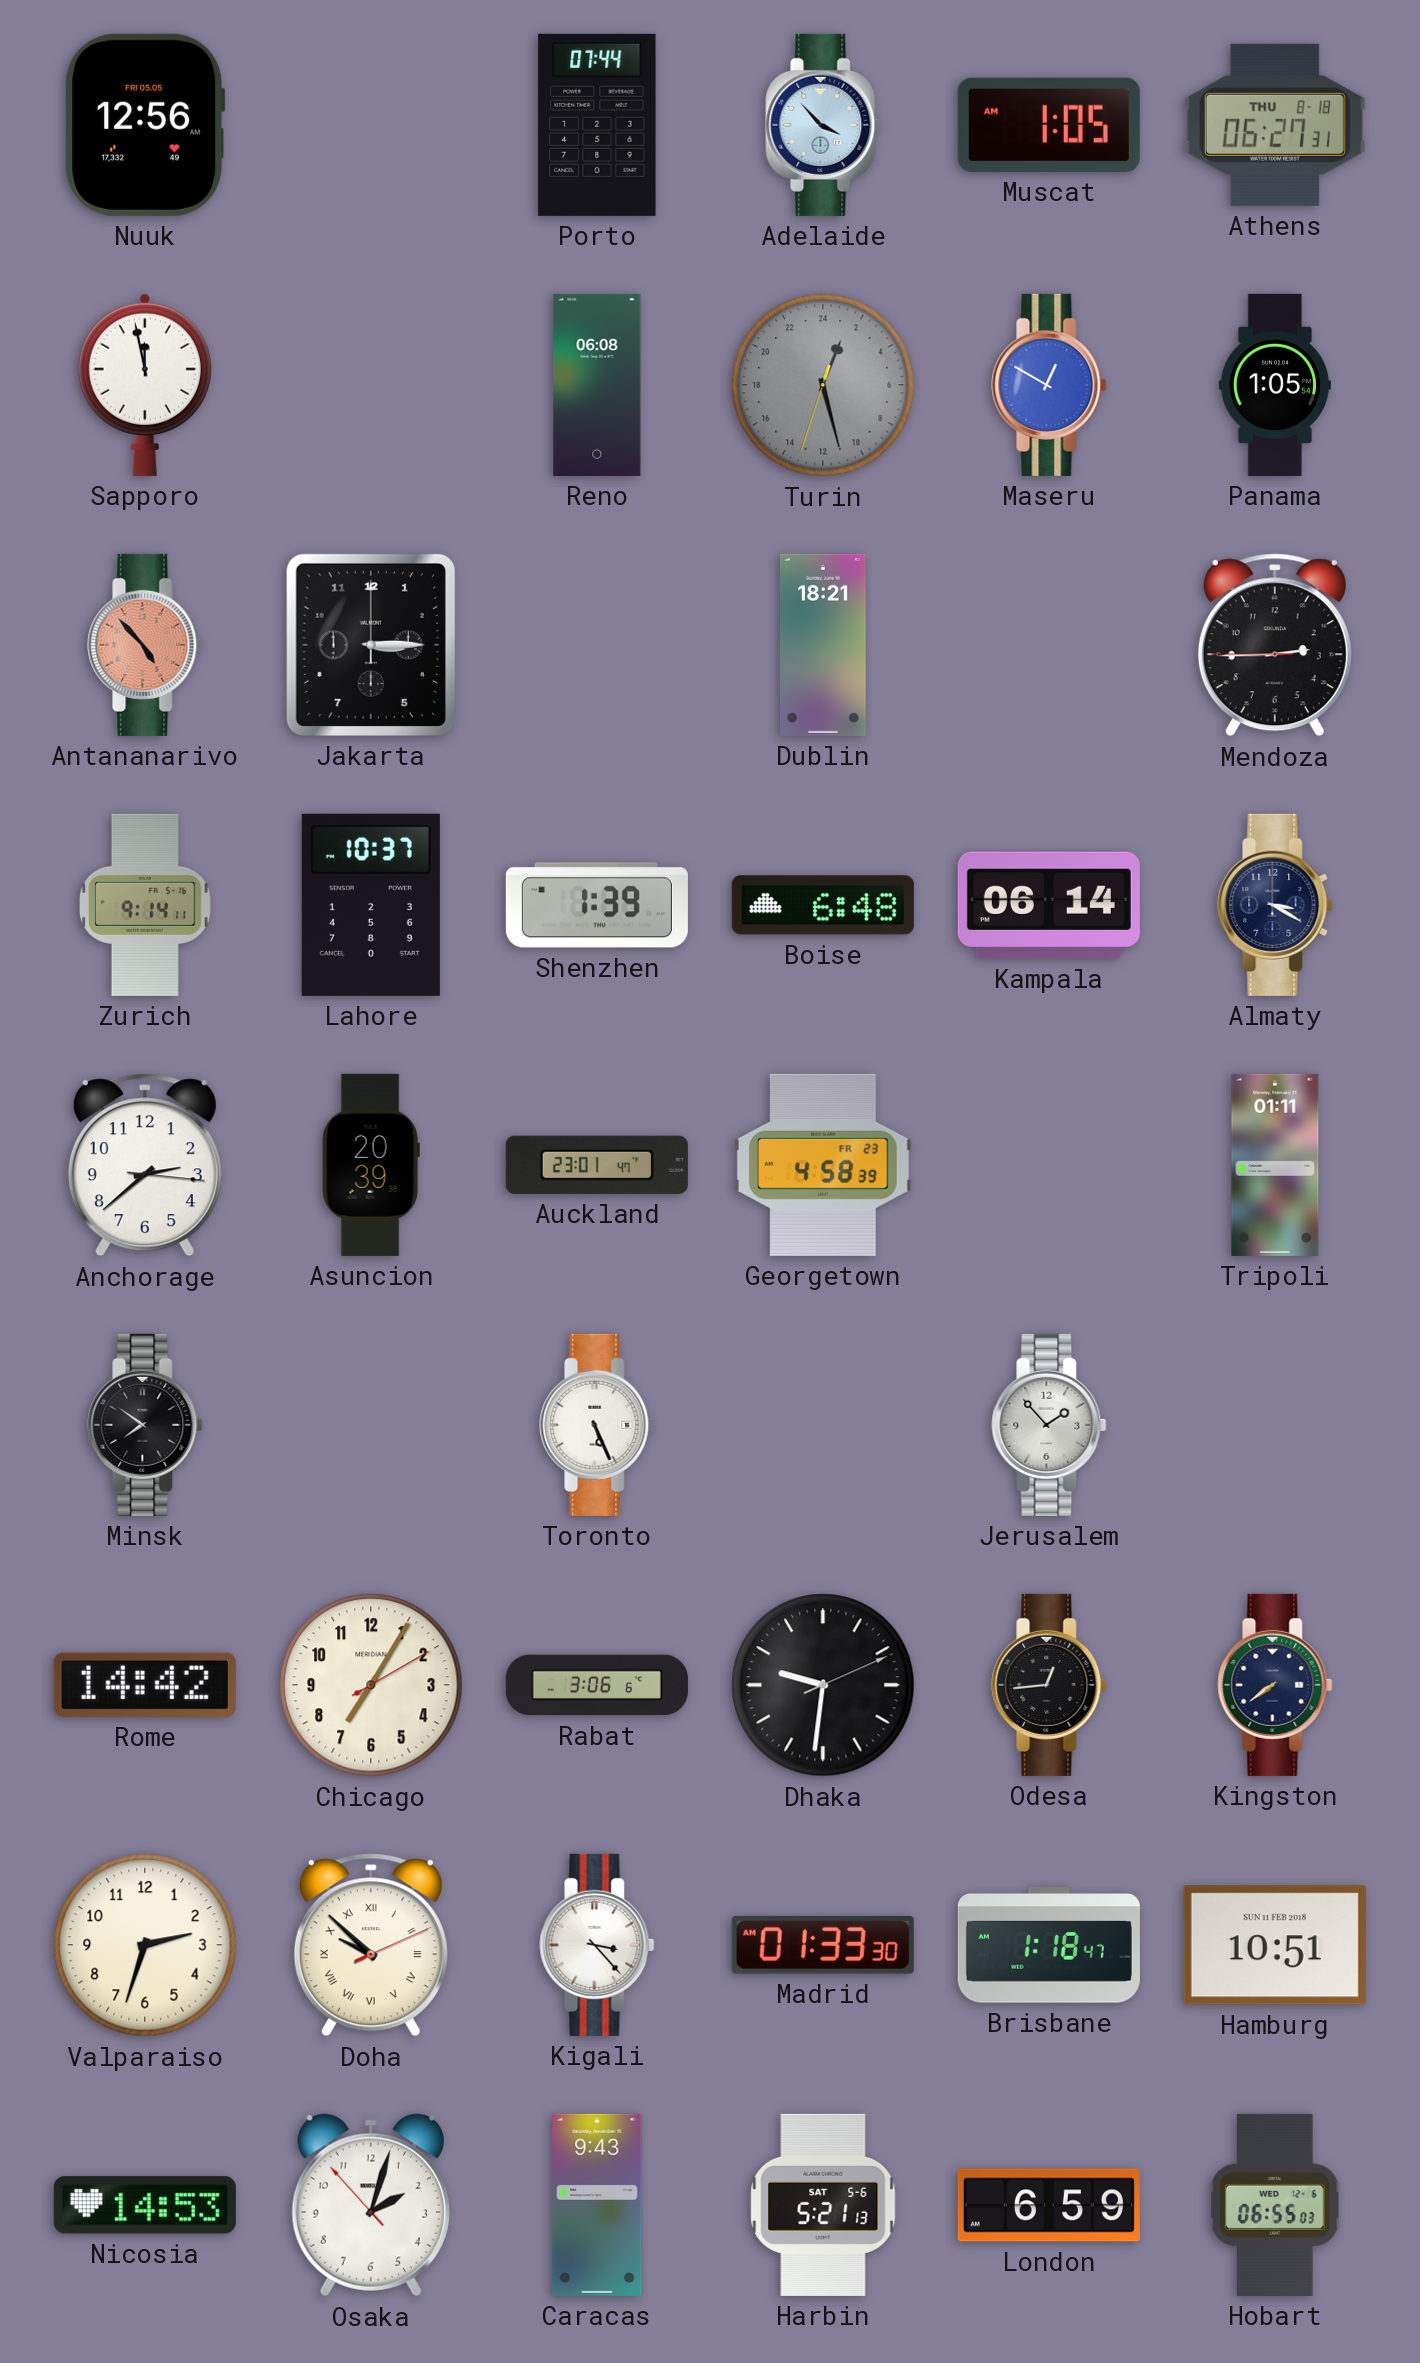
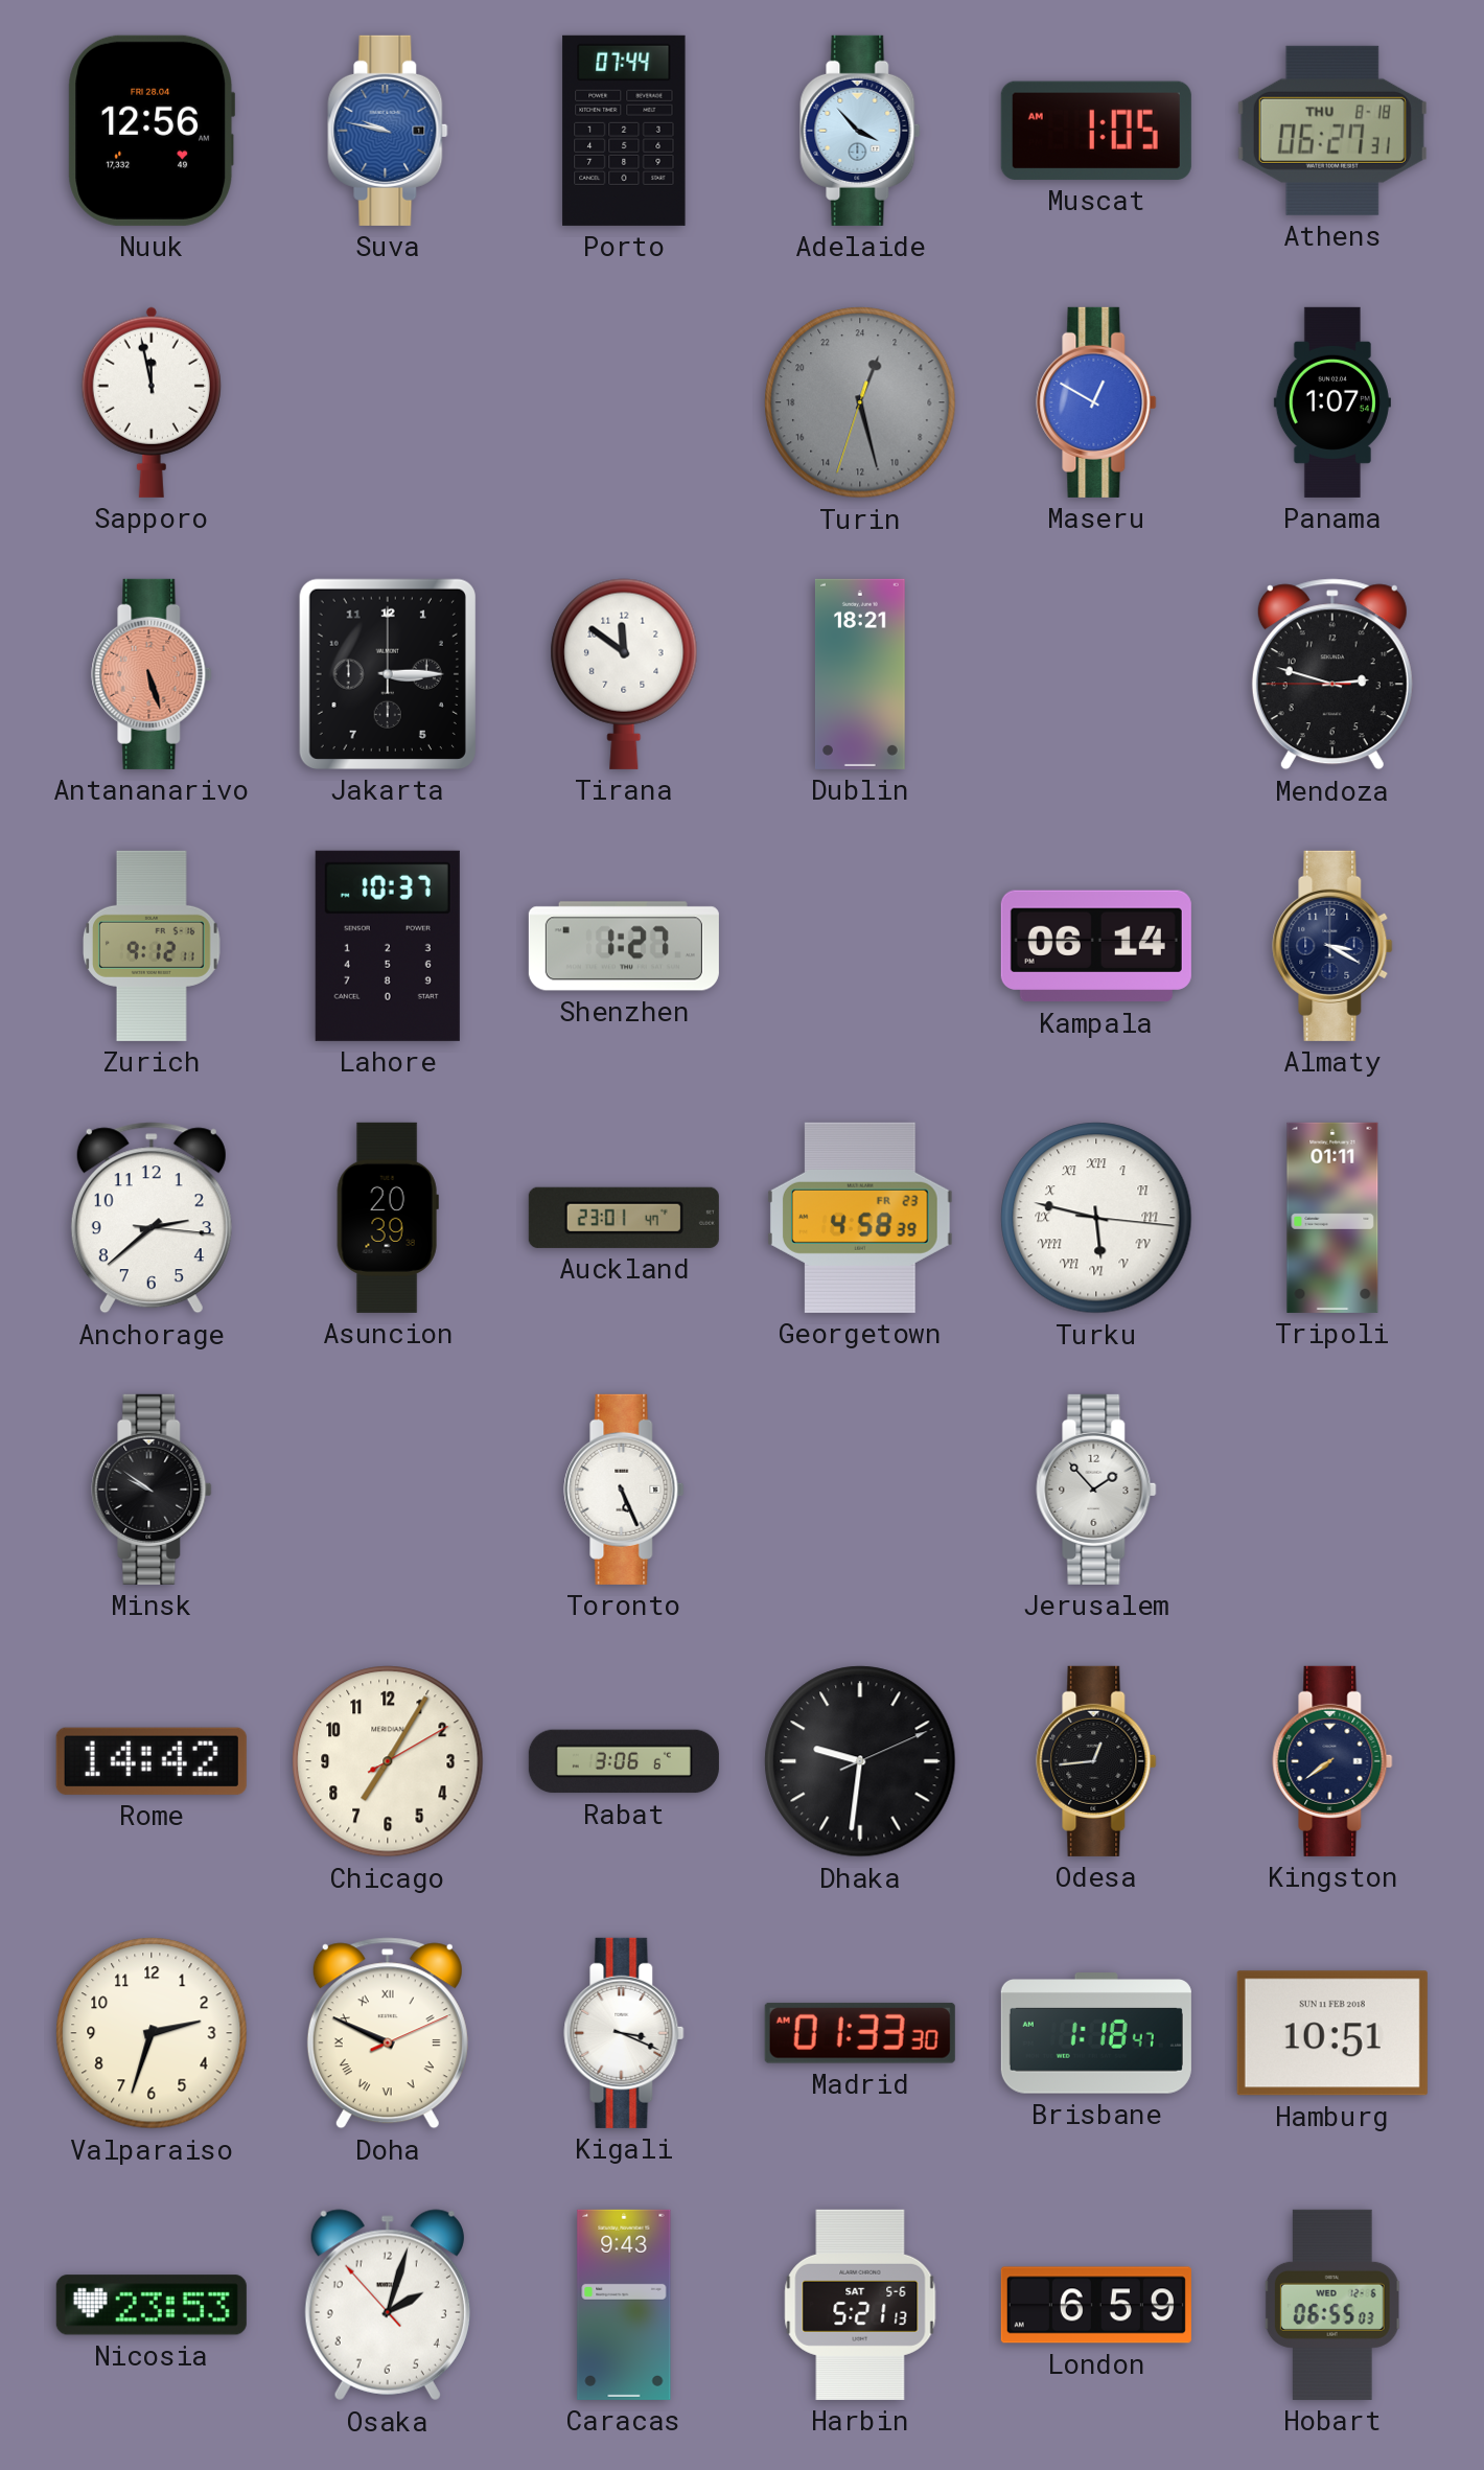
Nuuk date: FRI 05.05 -> FRI 28.04 (152, 131)
Suva: none -> 9:47 (388, 131)
Reno: 06:08 -> none (597, 385)
Panama: 1:05 -> 1:07 (1332, 402)
Antananarivo: 4:53 -> 5:27 (152, 674)
Tirana: none -> 11:51 (624, 674)
Mendoza: 2:44 -> 2:47 (1332, 674)
Zurich: 9:14 -> 9:12 (153, 946)
Shenzhen: 1:39 -> 1:27 (624, 946)
Boise: 6:48 -> none (823, 905)
Turku: none -> 5:47 (1096, 1218)
Minsk: 7:51 -> 9:51 (152, 1490)
Doha: 9:52 -> 9:49 (388, 2033)
Kigali: 3:23 -> 3:19 (624, 2033)
Nicosia: 14:53 -> 23:53 (152, 2305)
